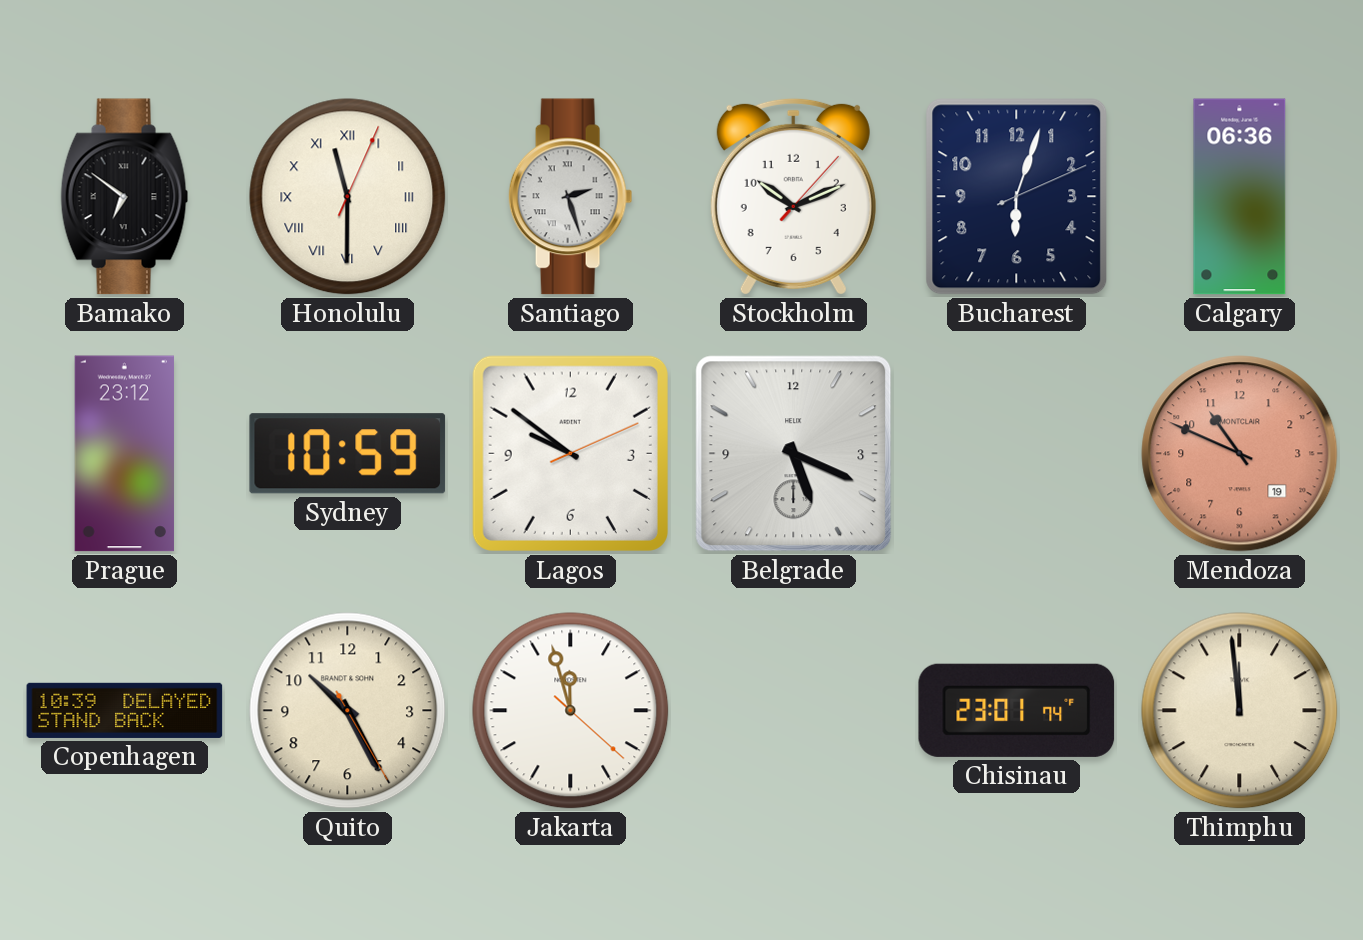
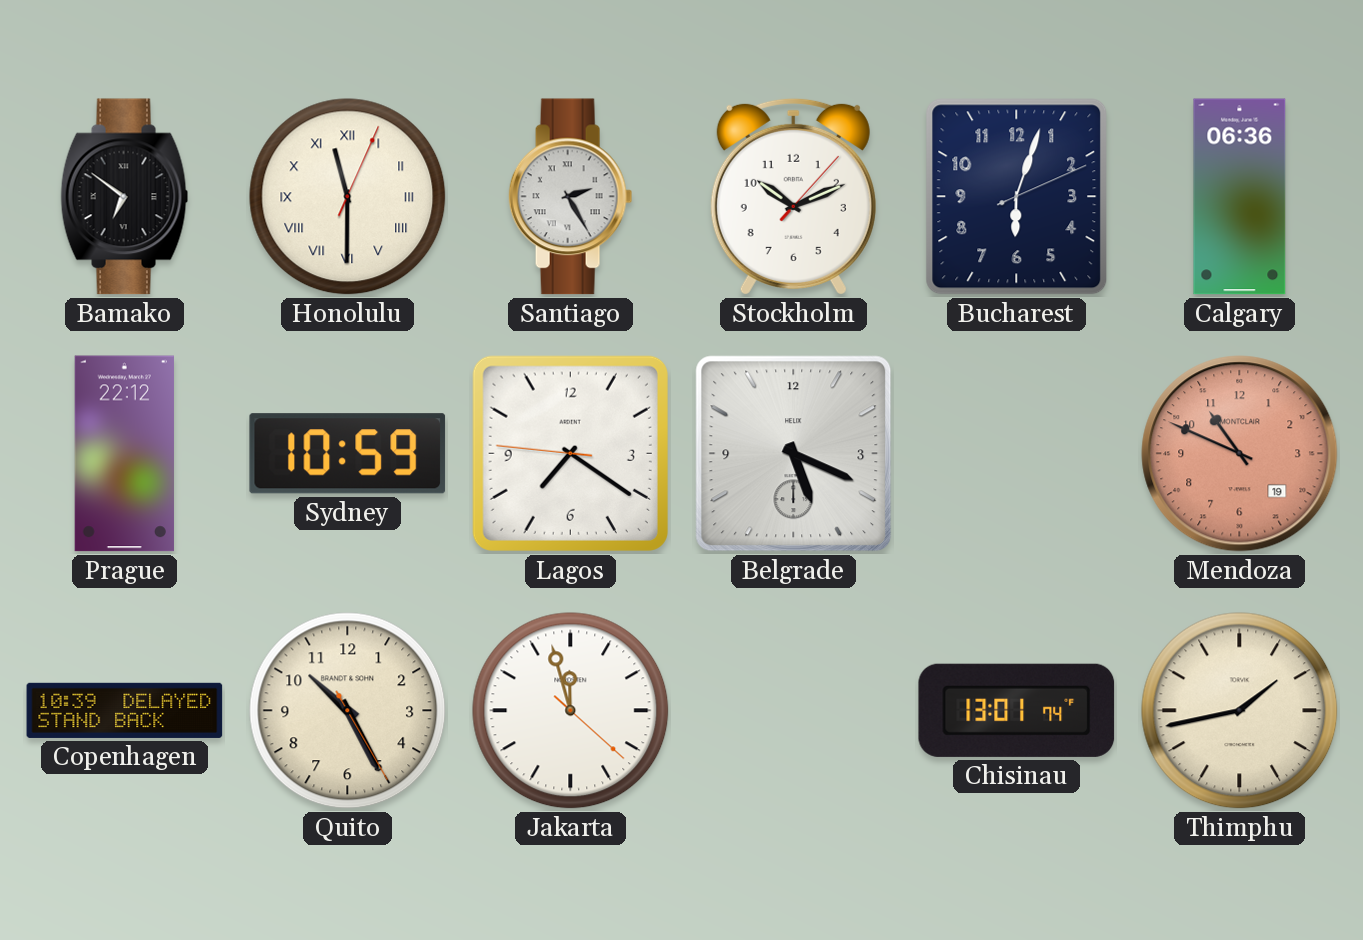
Santiago: 2:27 -> 2:25 (571, 197)
Prague: 23:12 -> 22:12 (124, 454)
Lagos: 9:51 -> 7:20 (570, 453)
Chisinau: 23:01 -> 13:01 (1017, 710)
Thimphu: 11:59 -> 1:43 (1240, 711)
